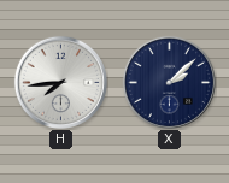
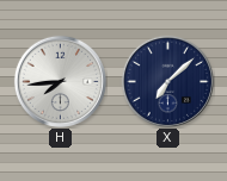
X: 2:08 -> 7:08 (167, 81)
